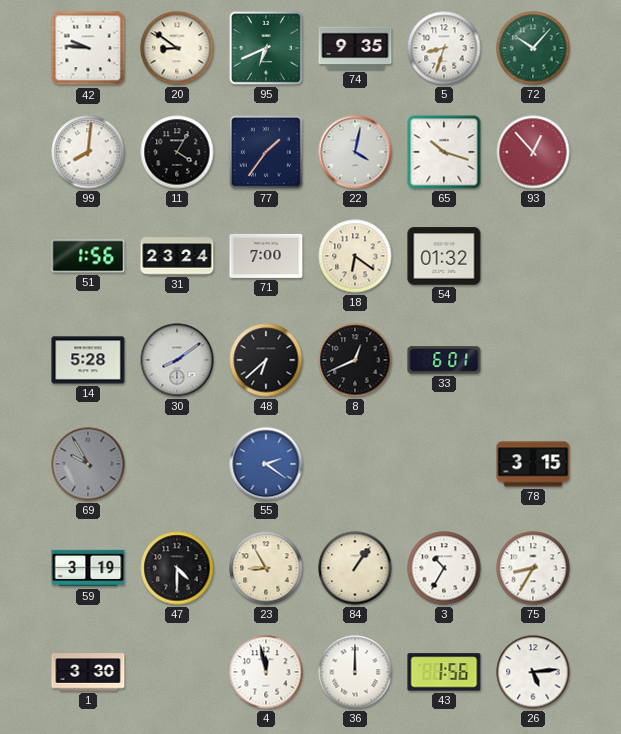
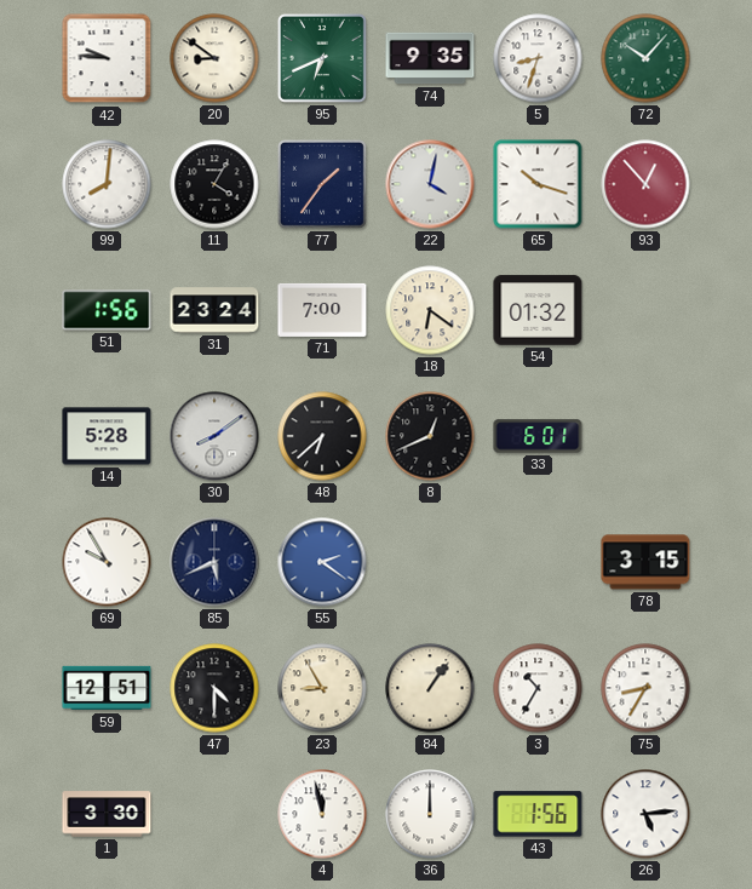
69 dial: grey -> white (107, 562)
85: none -> 5:41 (214, 562)
59: 3:19 -> 12:51 (107, 688)
